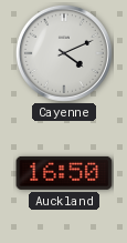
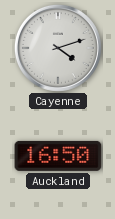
Cayenne: 4:11 -> 4:12 (58, 48)
